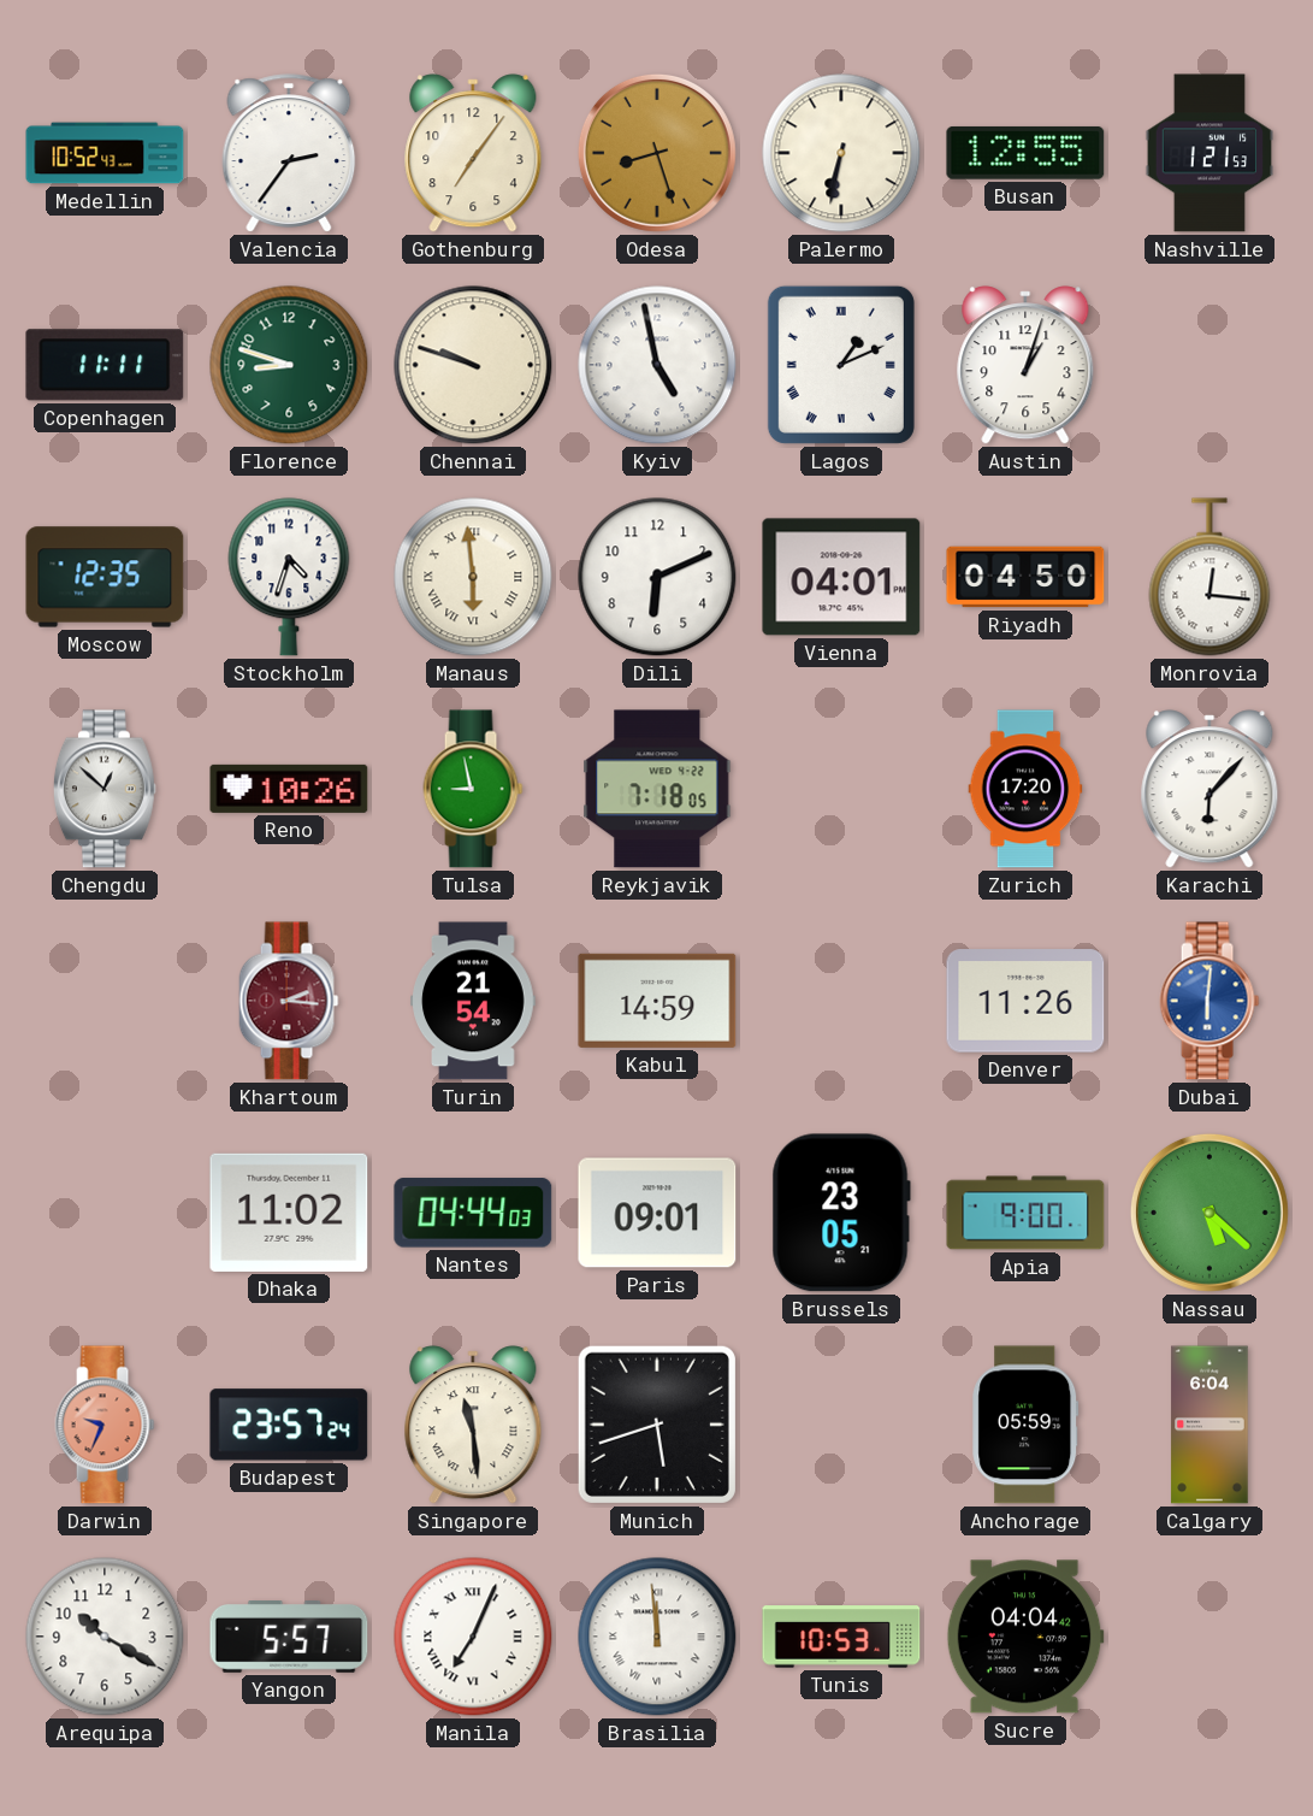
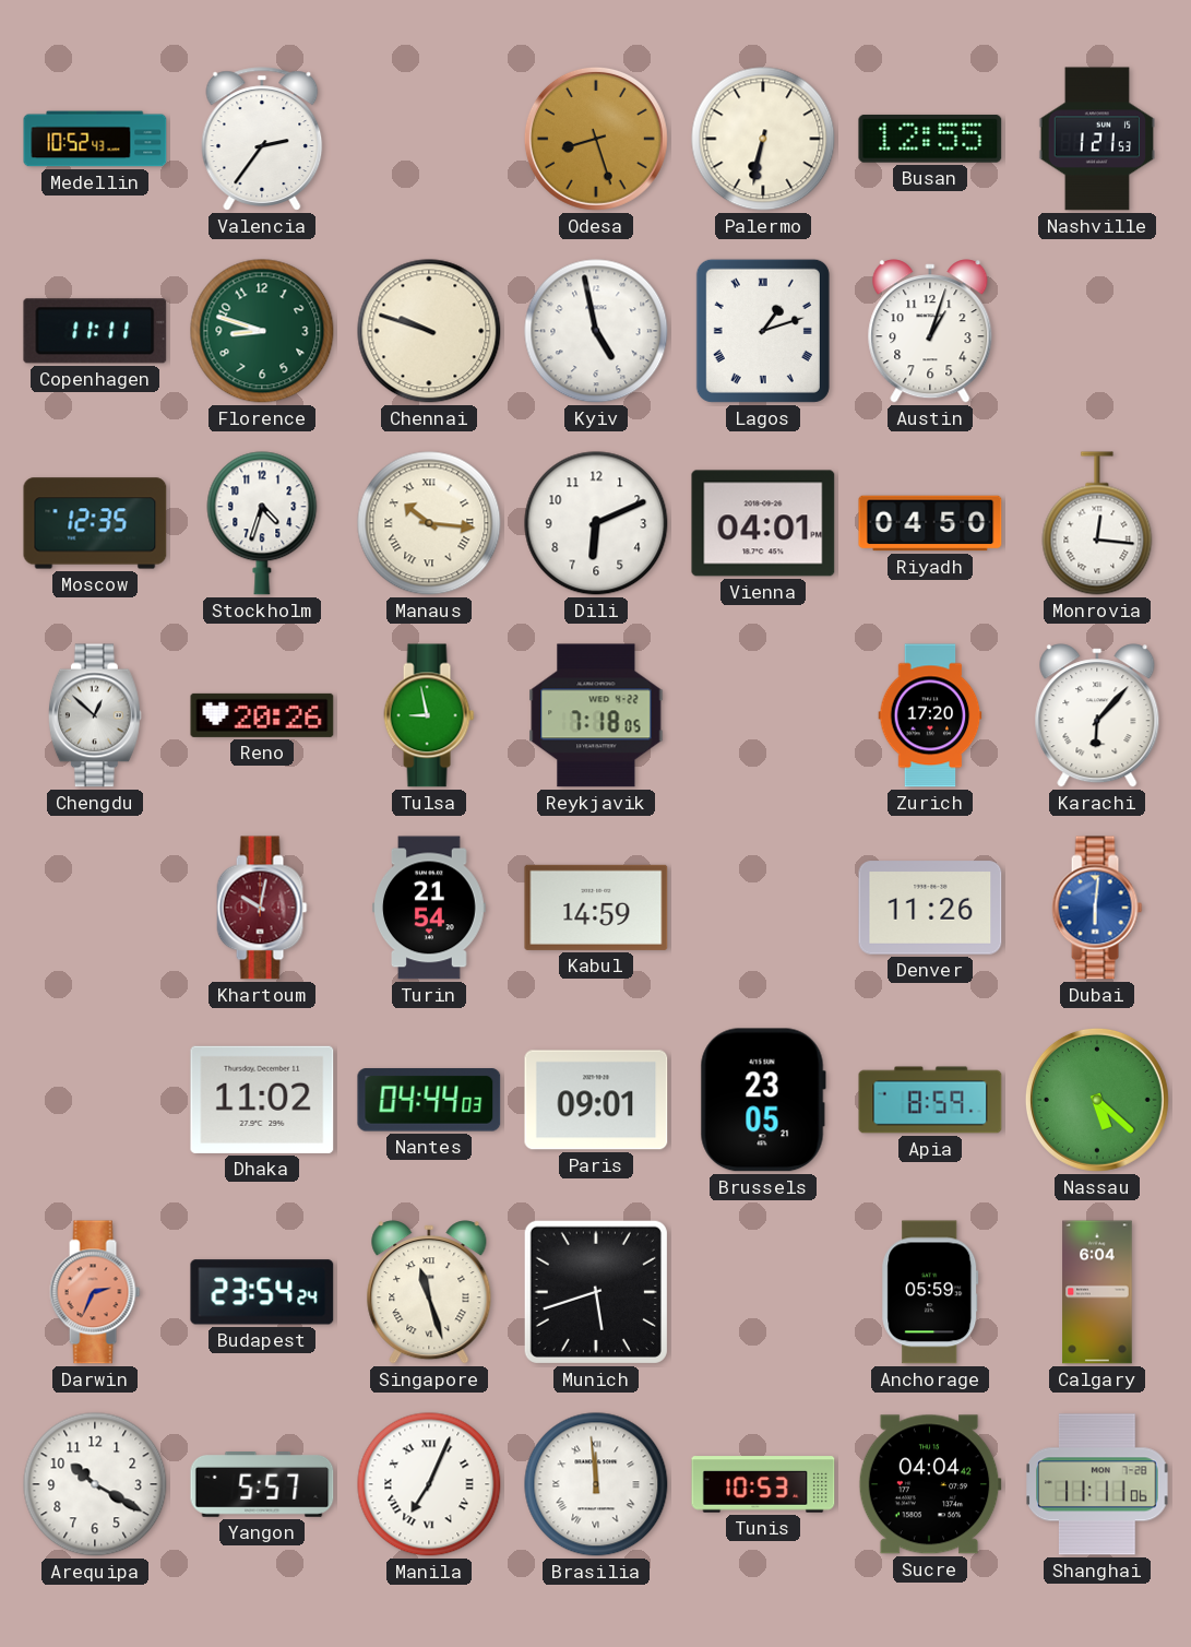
Gothenburg: 7:06 -> none (473, 153)
Lagos: 1:11 -> 1:12 (763, 331)
Manaus: 5:59 -> 10:16 (429, 523)
Reno: 10:26 -> 20:26 (262, 715)
Khartoum: 2:16 -> 10:02 (262, 908)
Apia: 9:00 -> 8:59 (930, 1100)
Darwin: 9:34 -> 2:34 (95, 1292)
Budapest: 23:57 -> 23:54 (262, 1292)
Singapore: 11:29 -> 11:27 (429, 1292)
Shanghai: none -> 11:11 (1097, 1484)
